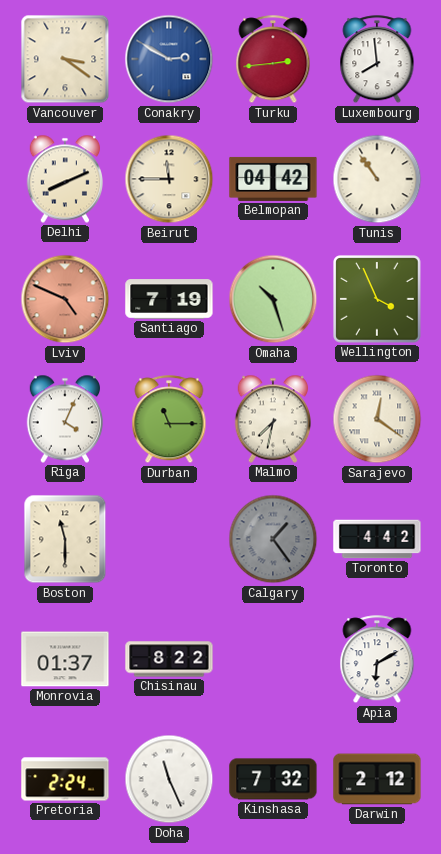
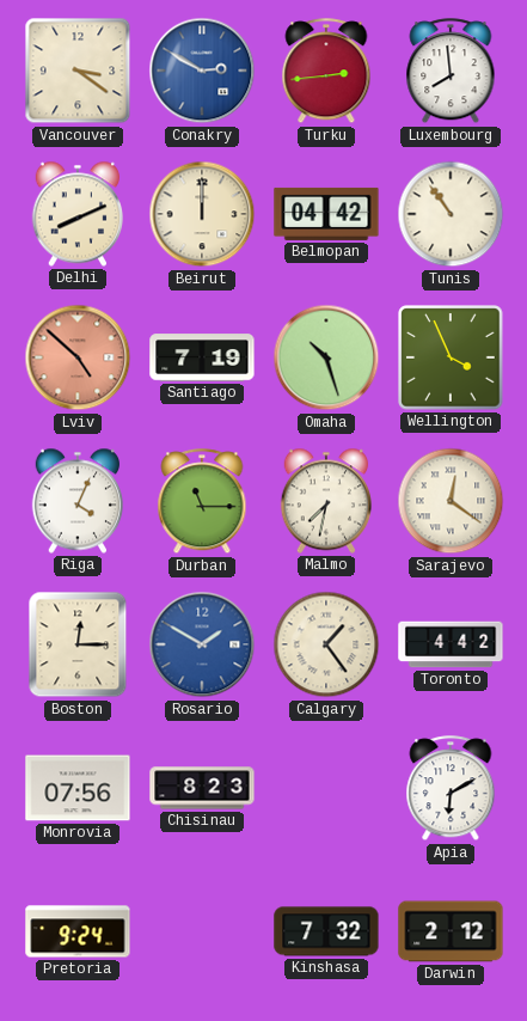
Beirut: 11:45 -> 12:00 (202, 214)
Lviv: 4:49 -> 4:52 (78, 357)
Boston: 11:30 -> 12:15 (78, 644)
Rosario: none -> 1:50 (202, 644)
Calgary dial: grey -> cream (326, 644)
Monrovia: 01:37 -> 07:56 (78, 788)
Chisinau: 8:22 -> 8:23 (202, 788)
Pretoria: 2:24 -> 9:24 (78, 931)
Doha: 11:26 -> none (169, 779)
